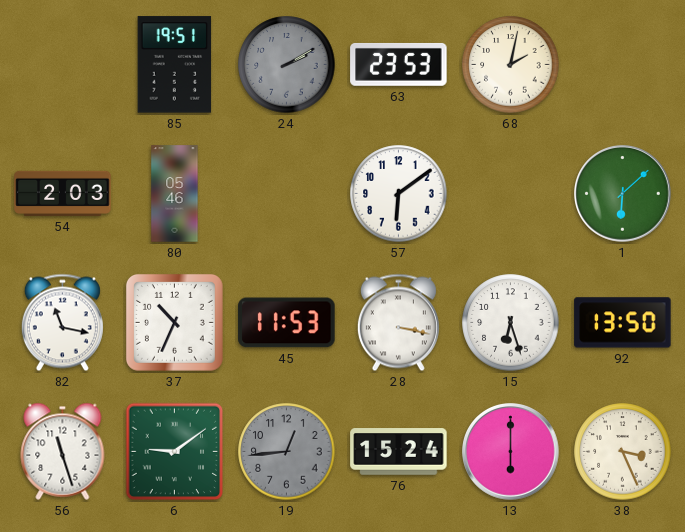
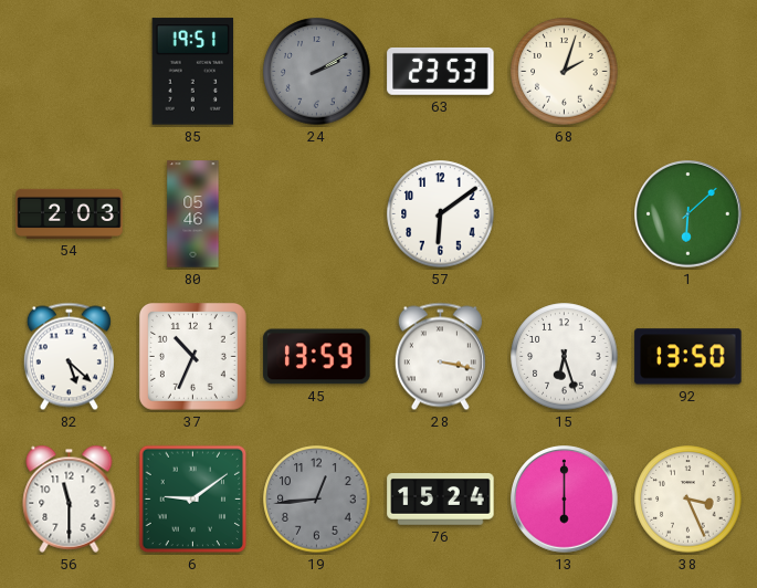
68: 2:02 -> 2:03 (565, 72)
82: 11:17 -> 5:22 (69, 357)
45: 11:53 -> 13:59 (317, 357)
56: 11:27 -> 11:30 (70, 498)
